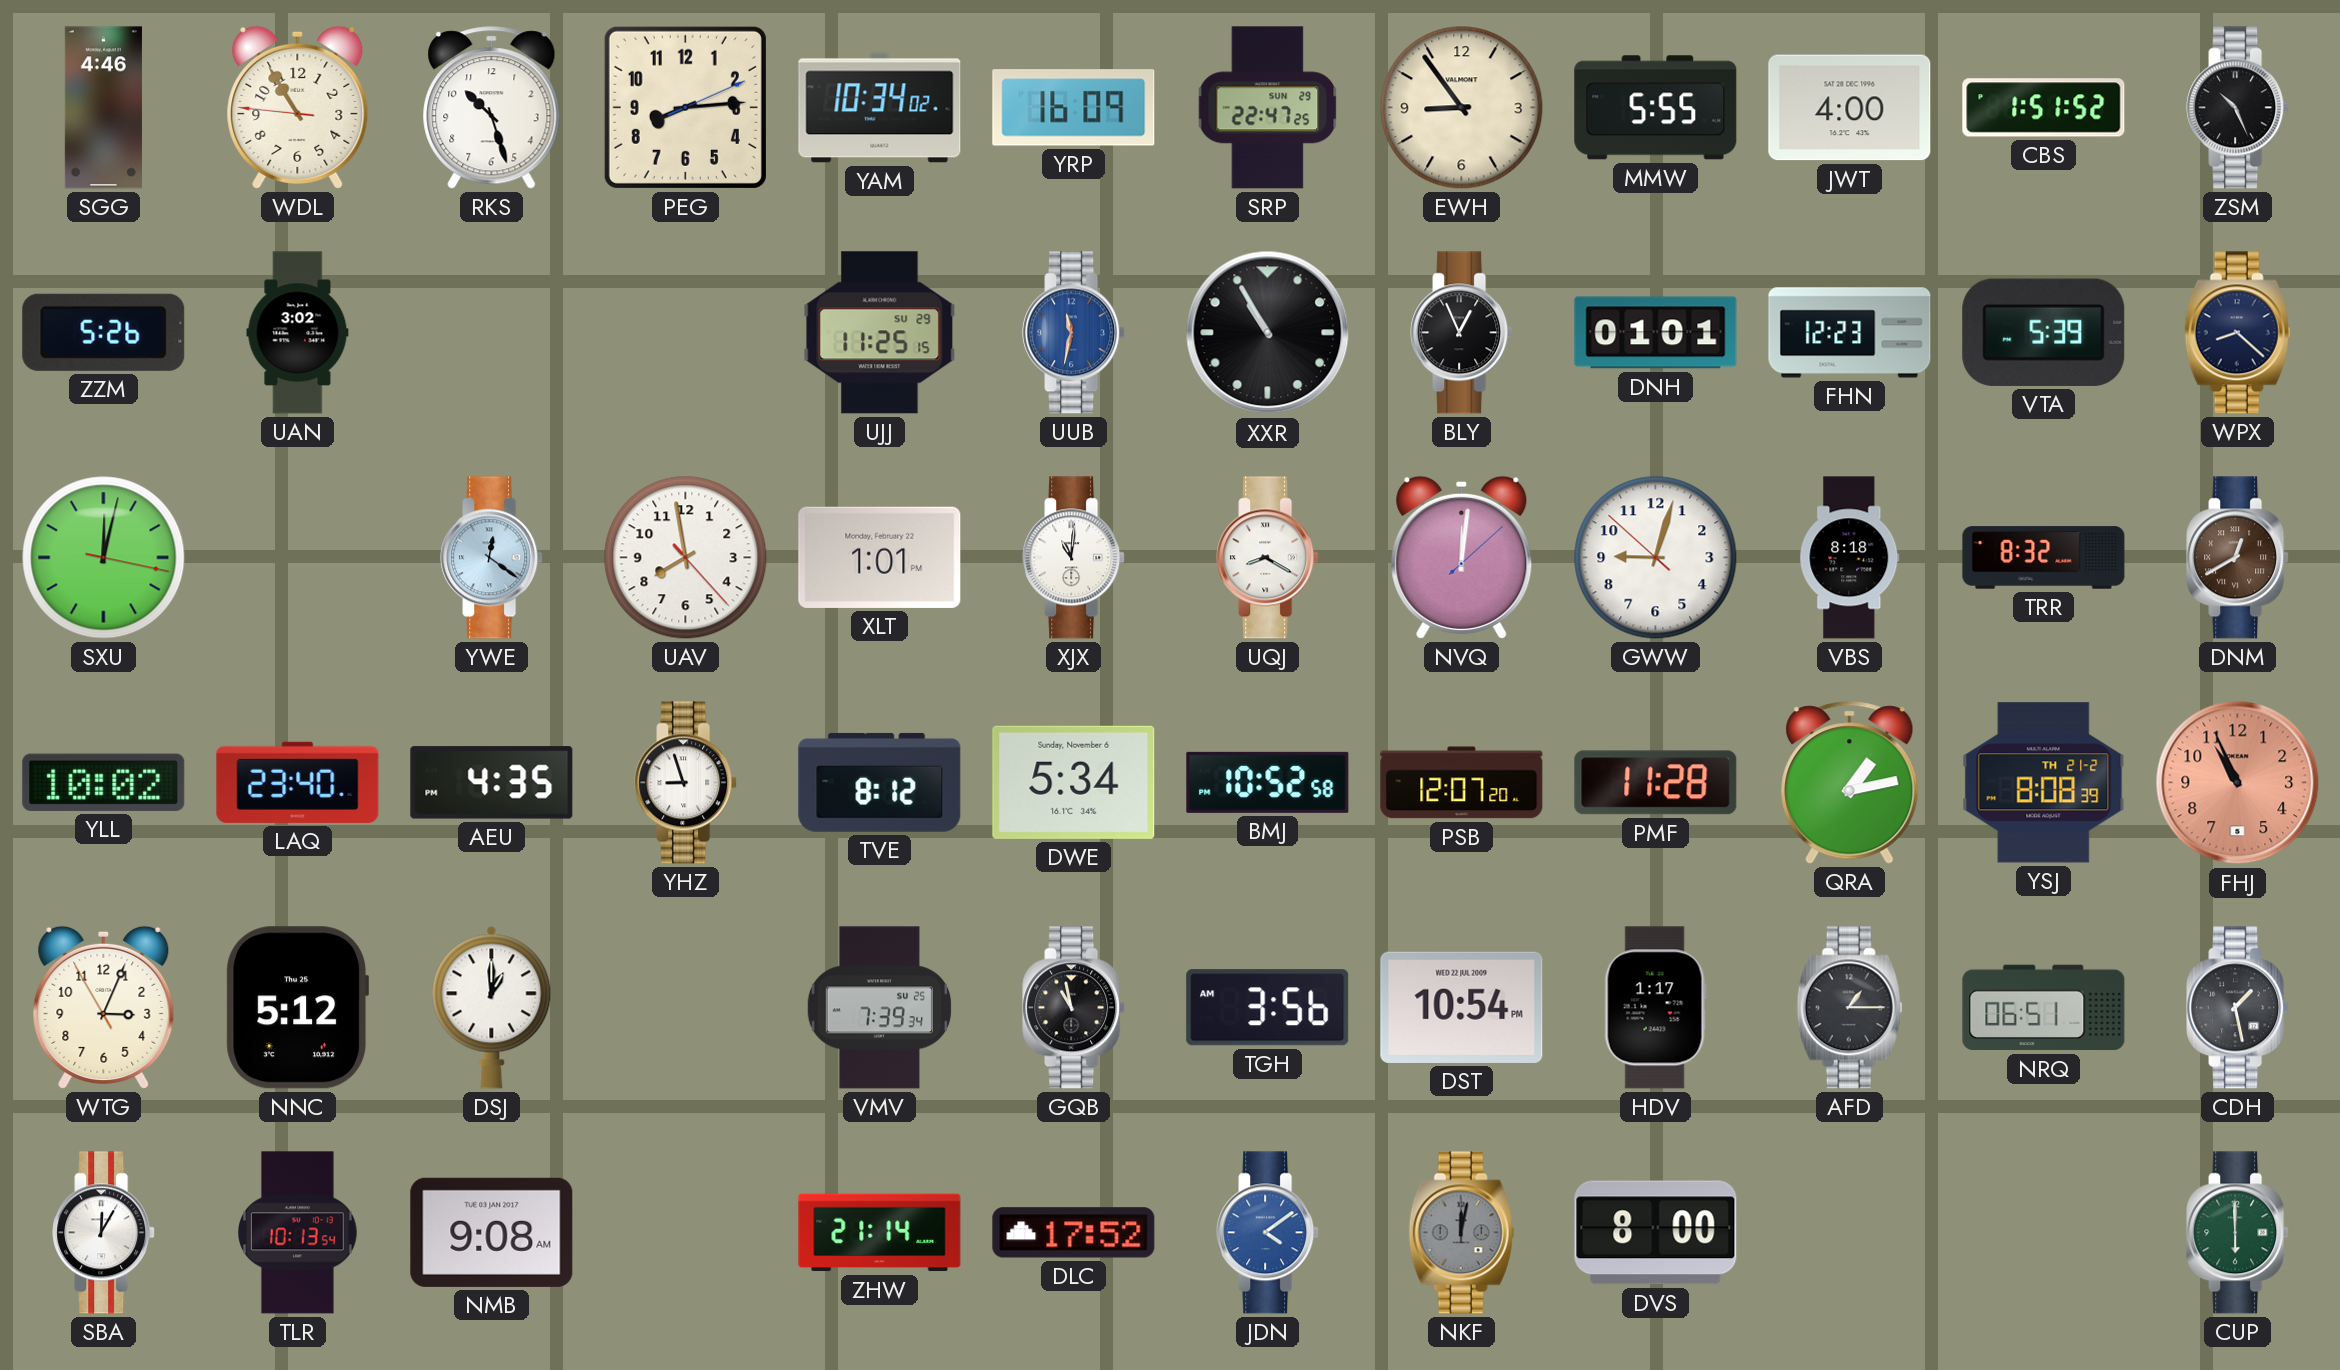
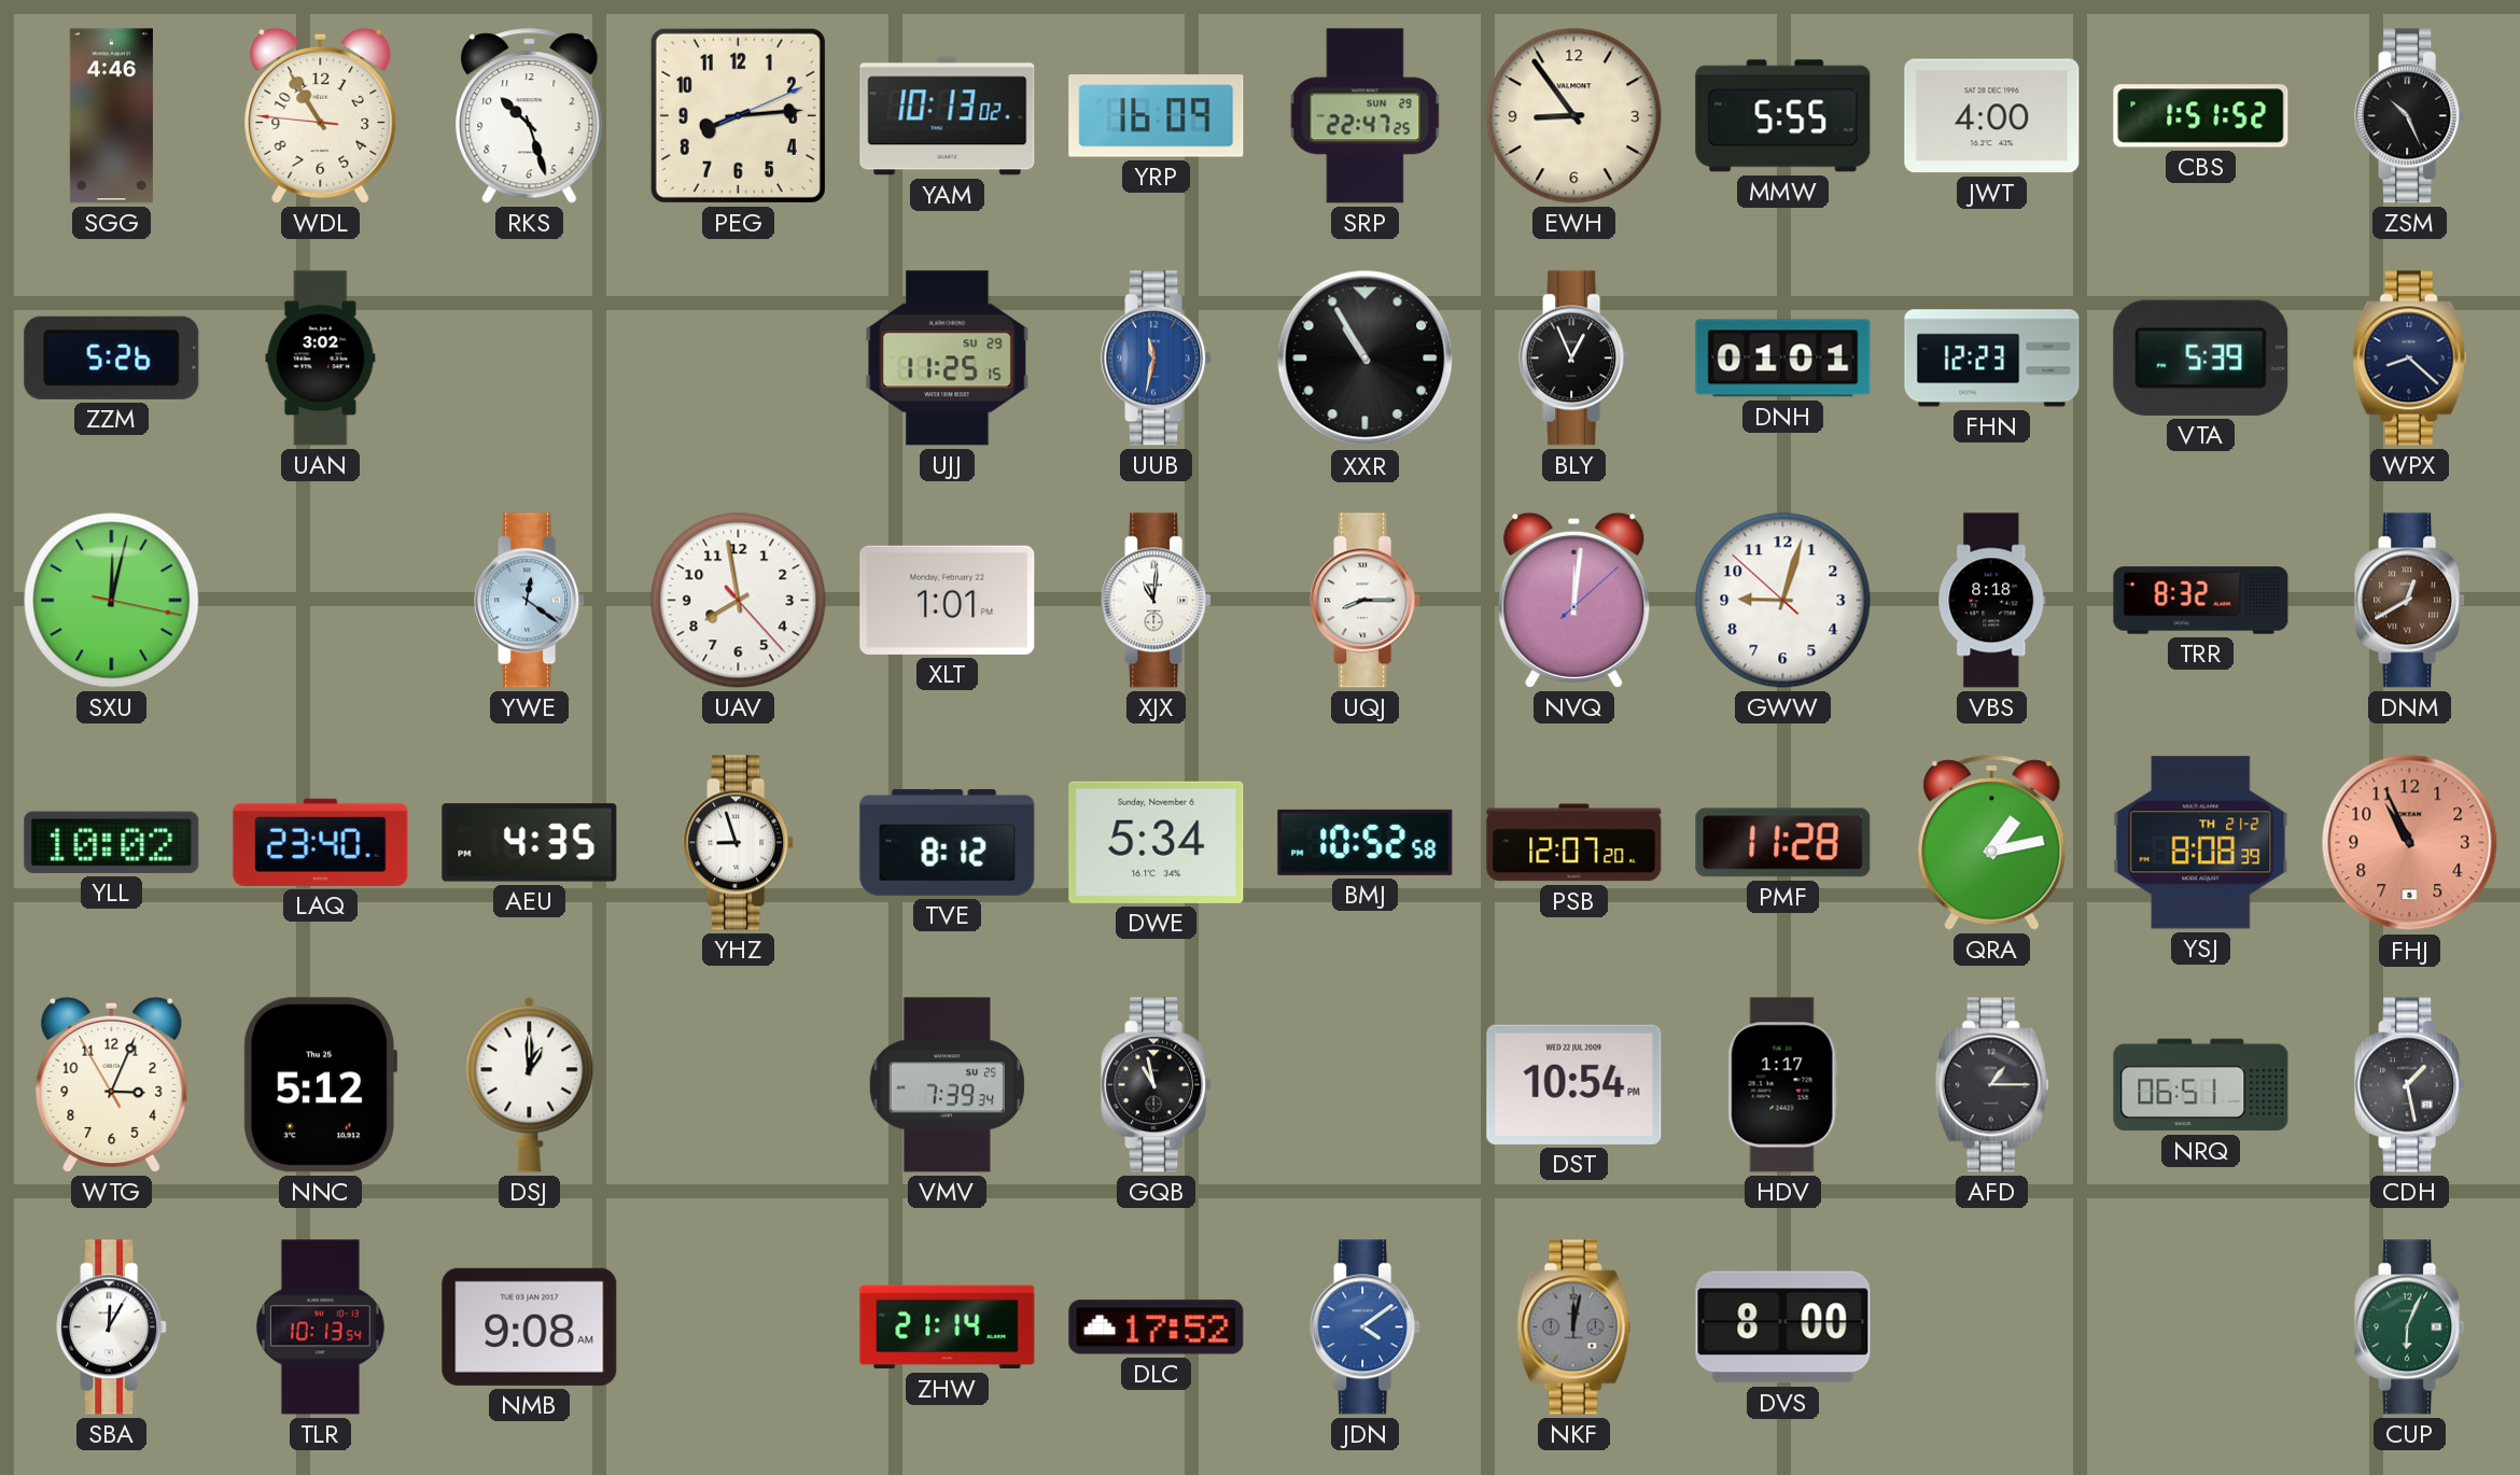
YAM: 10:34 -> 10:13 (948, 116)
UQJ: 8:20 -> 8:15 (1366, 601)
TGH: 3:56 -> none (1268, 1008)
CUP: 6:00 -> 6:04 (2410, 1327)
